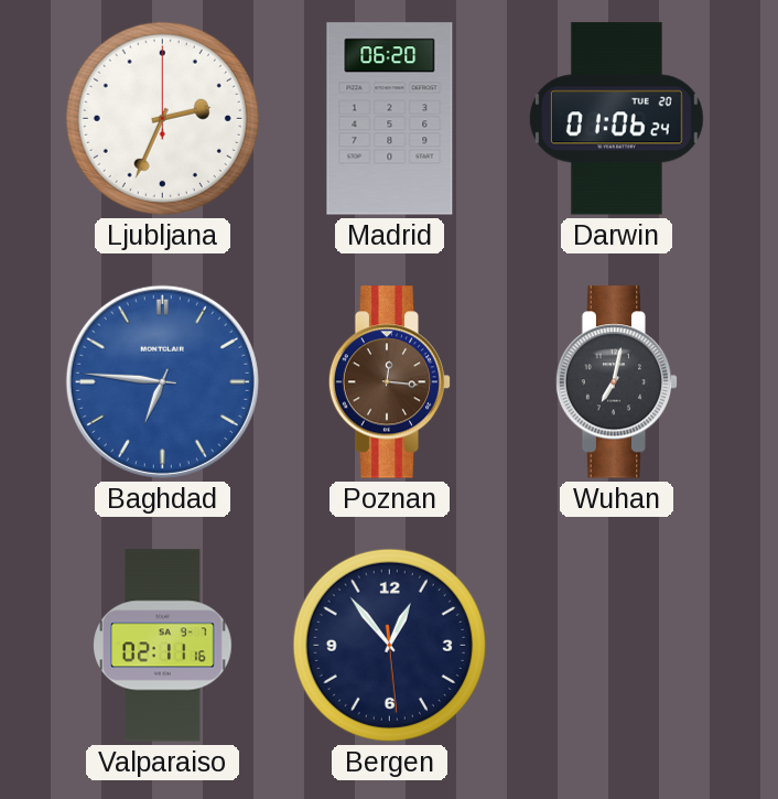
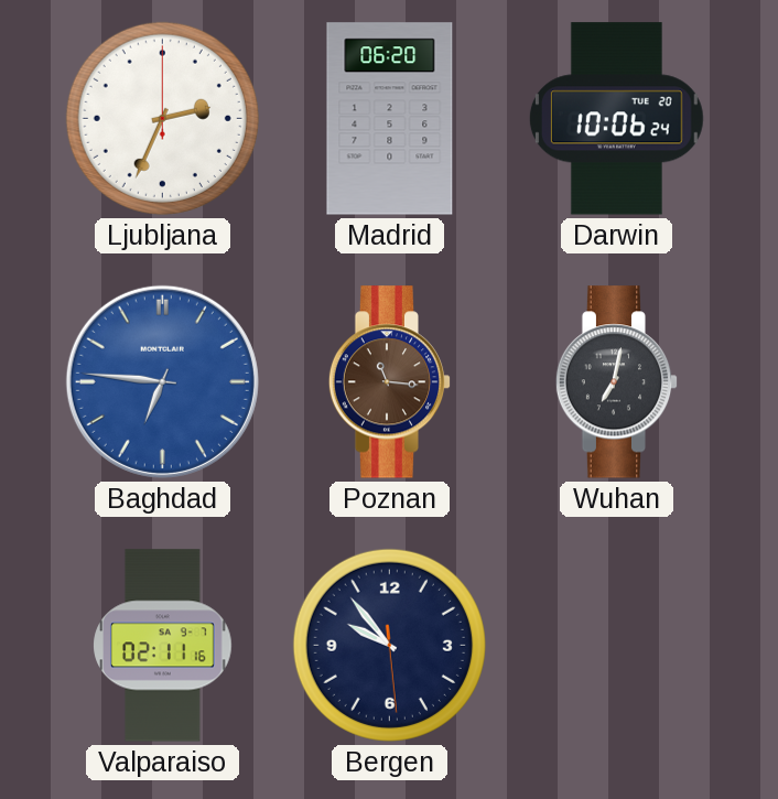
Darwin: 01:06 -> 10:06 (616, 119)
Poznan: 12:16 -> 11:16 (390, 382)
Bergen: 12:53 -> 9:53 (389, 645)
